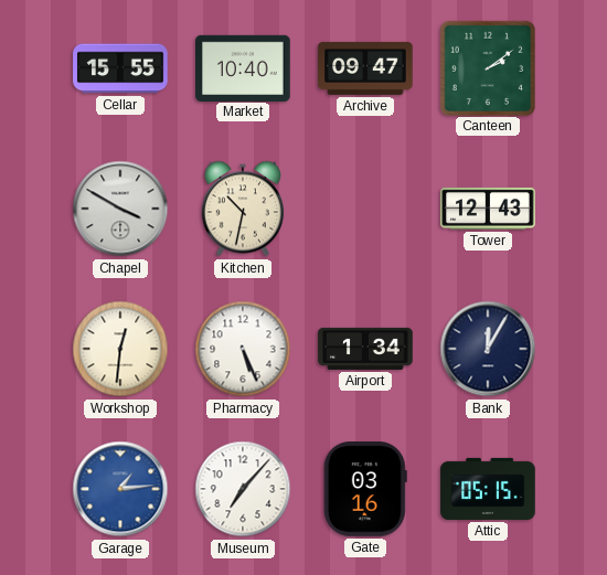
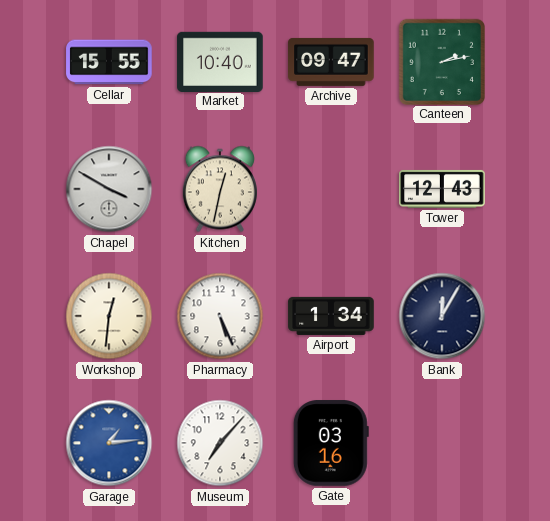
Canteen: 2:09 -> 2:13 (441, 61)
Kitchen: 10:32 -> 12:32 (220, 189)
Attic: 05:15 -> none (488, 489)
